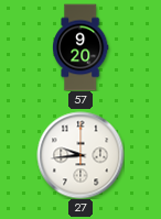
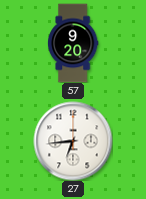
27: 9:44 -> 6:44 (73, 141)
